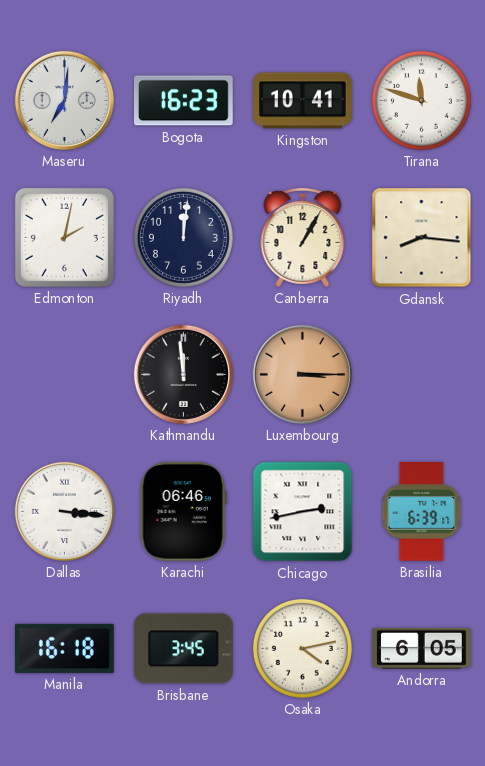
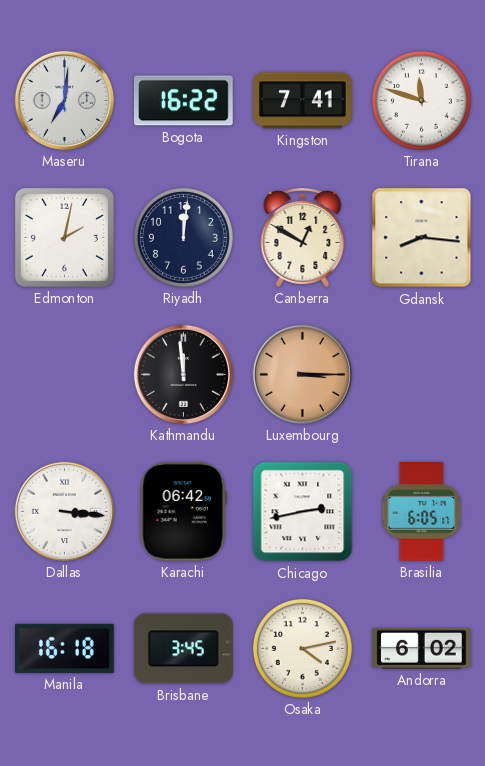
Bogota: 16:23 -> 16:22 (184, 101)
Kingston: 10:41 -> 7:41 (303, 101)
Canberra: 1:05 -> 12:50 (303, 238)
Karachi: 06:46 -> 06:42 (183, 511)
Brasilia: 6:39 -> 6:05 (422, 512)
Andorra: 6:05 -> 6:02 (422, 648)
